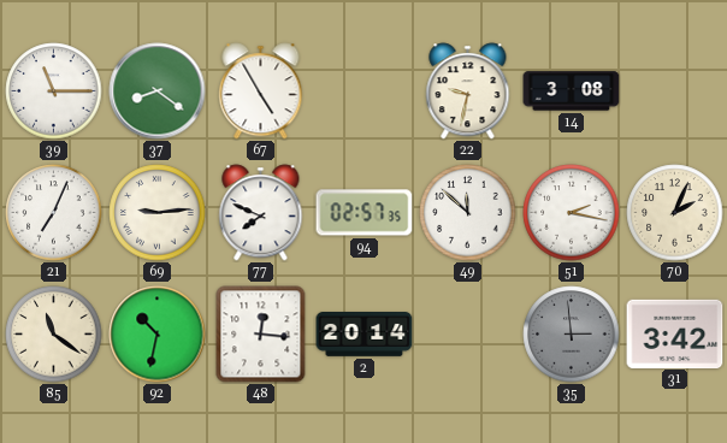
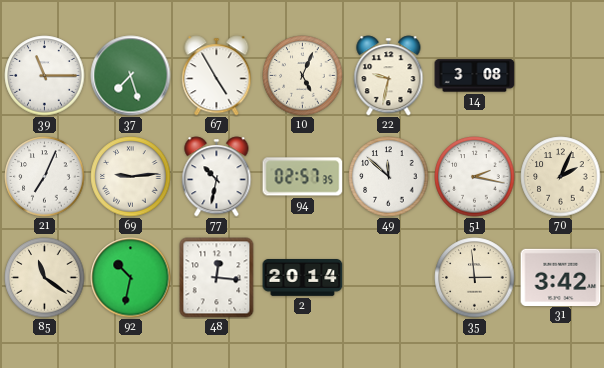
37: 8:21 -> 7:27 (131, 76)
10: none -> 5:04 (303, 76)
77: 7:49 -> 10:32 (217, 177)
35 dial: grey -> cream (475, 278)
